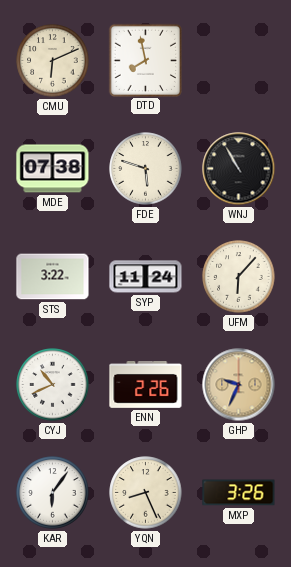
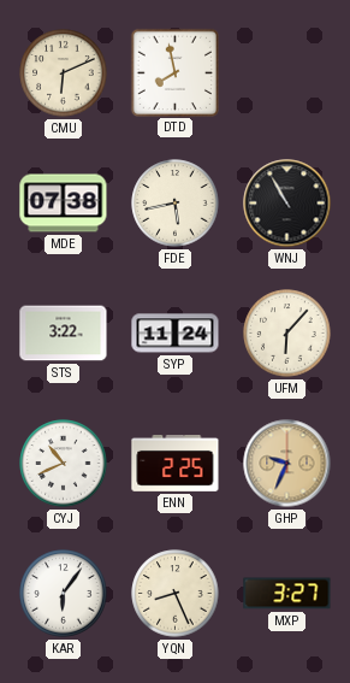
FDE: 5:48 -> 5:43 (176, 204)
ENN: 2:26 -> 2:25 (176, 464)
MXP: 3:26 -> 3:27 (287, 594)
